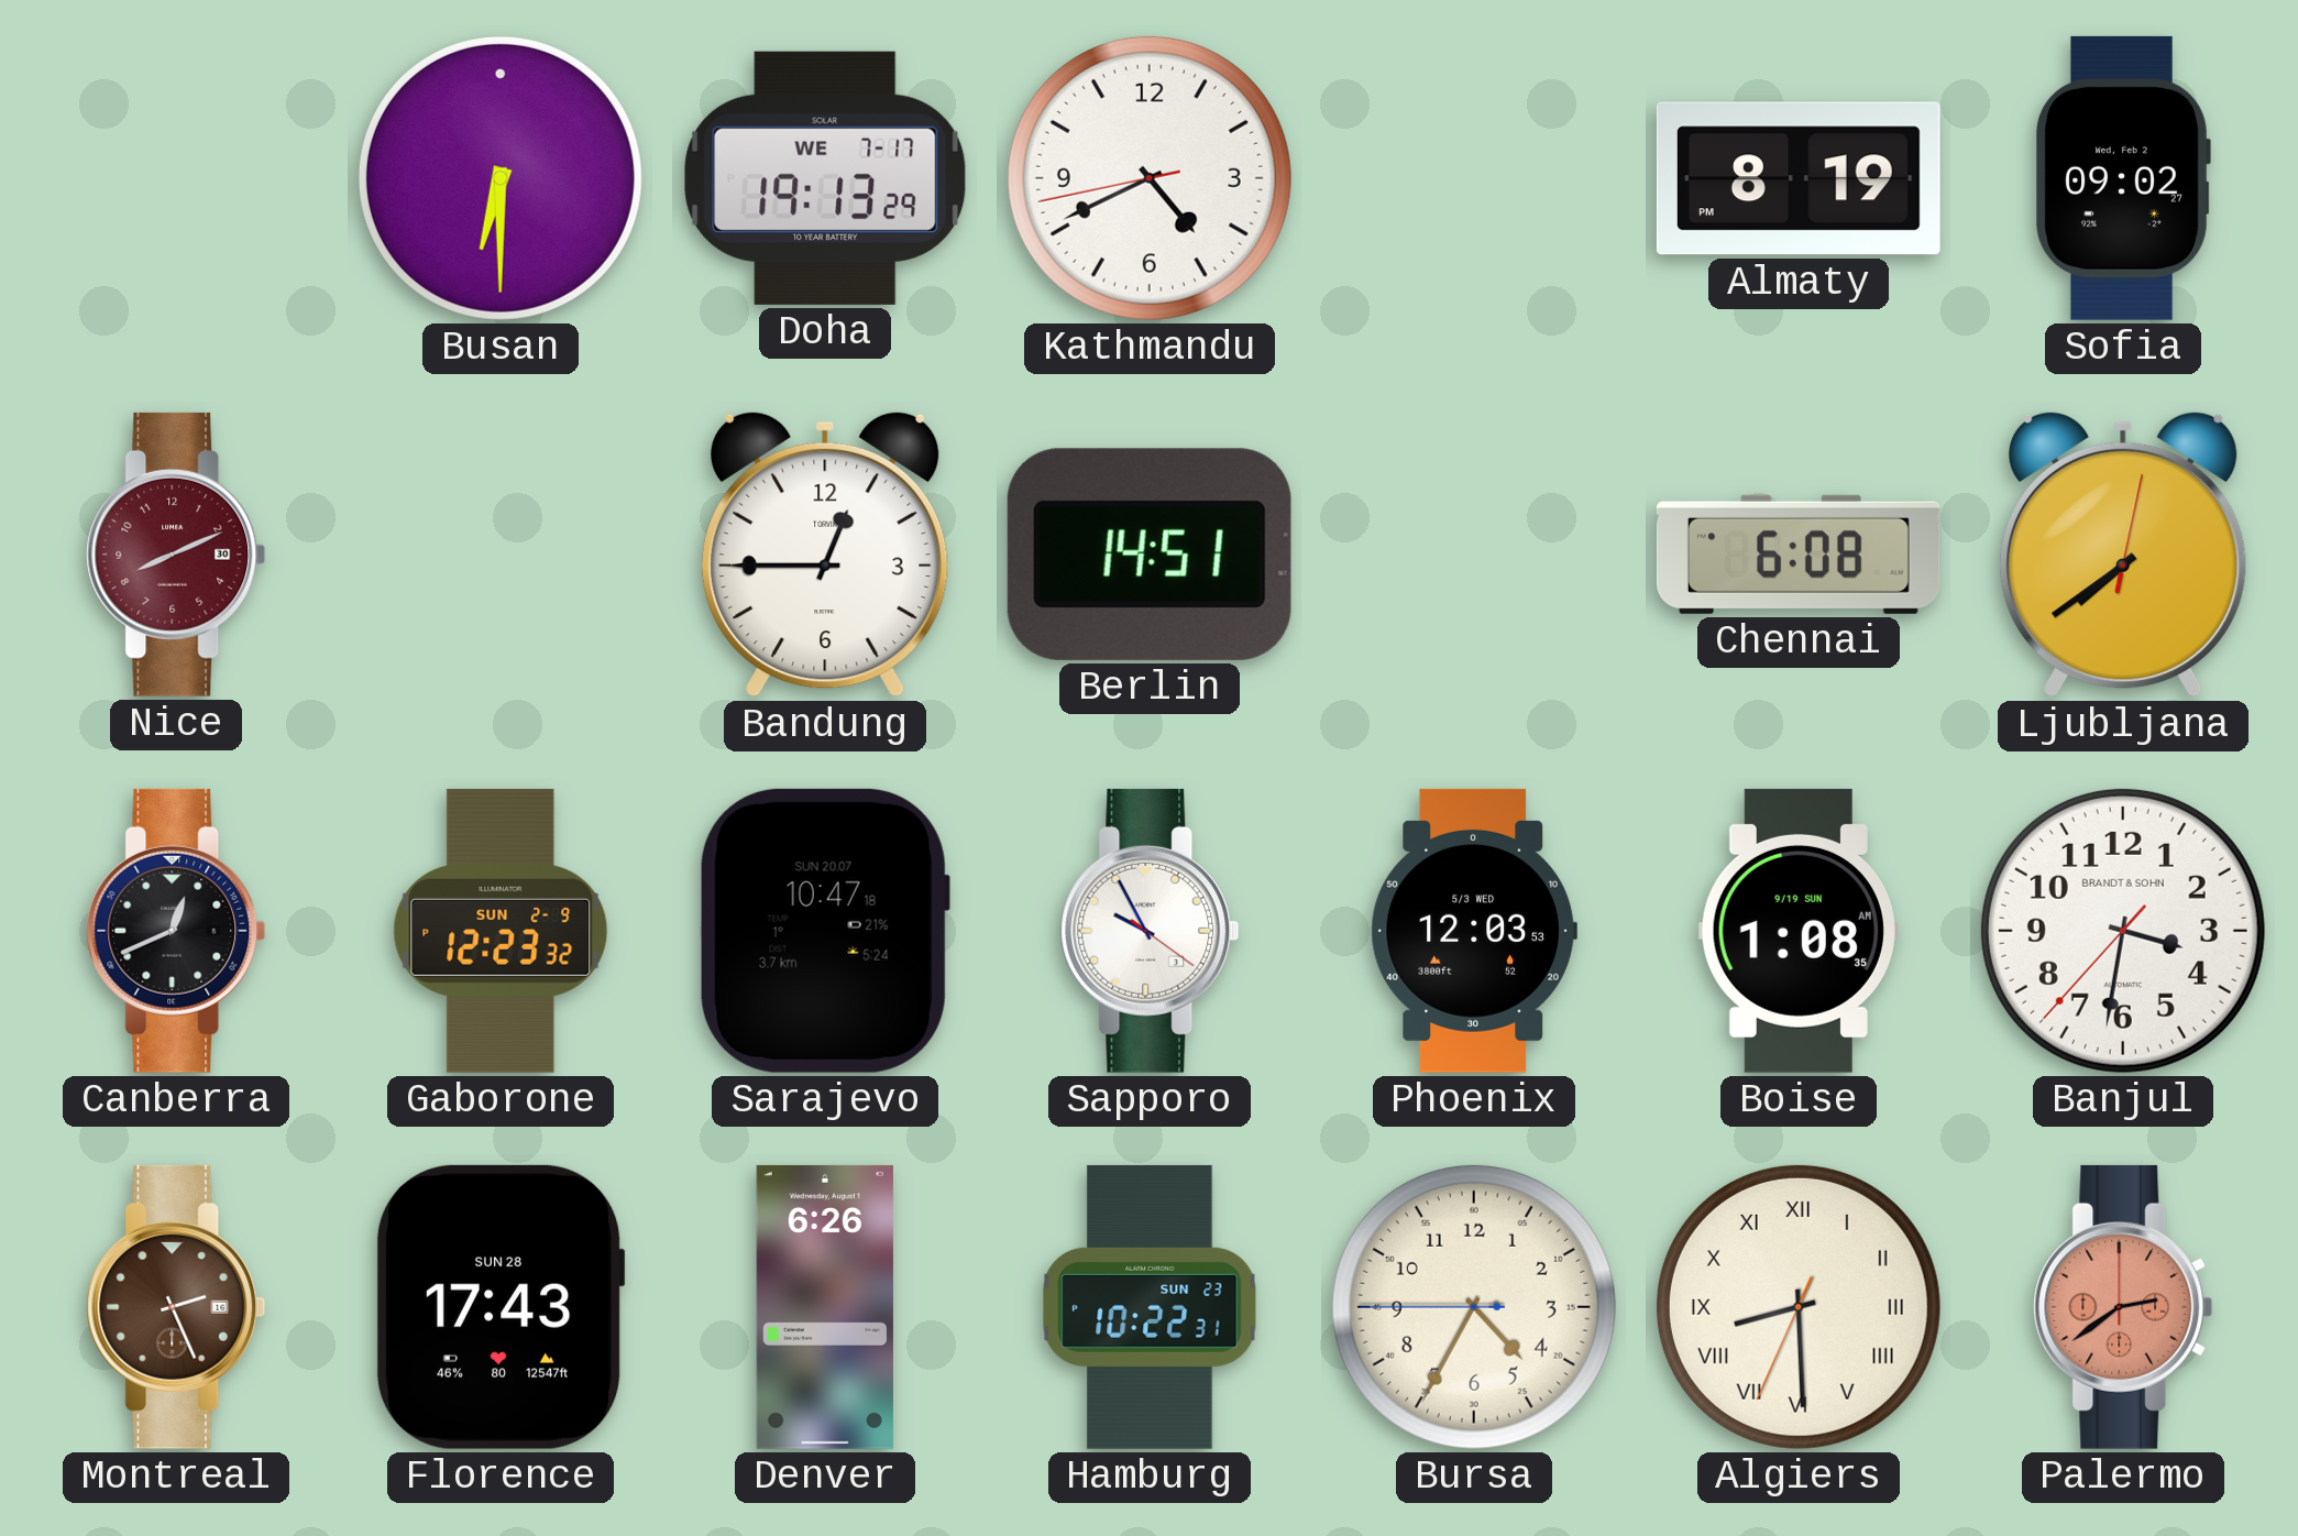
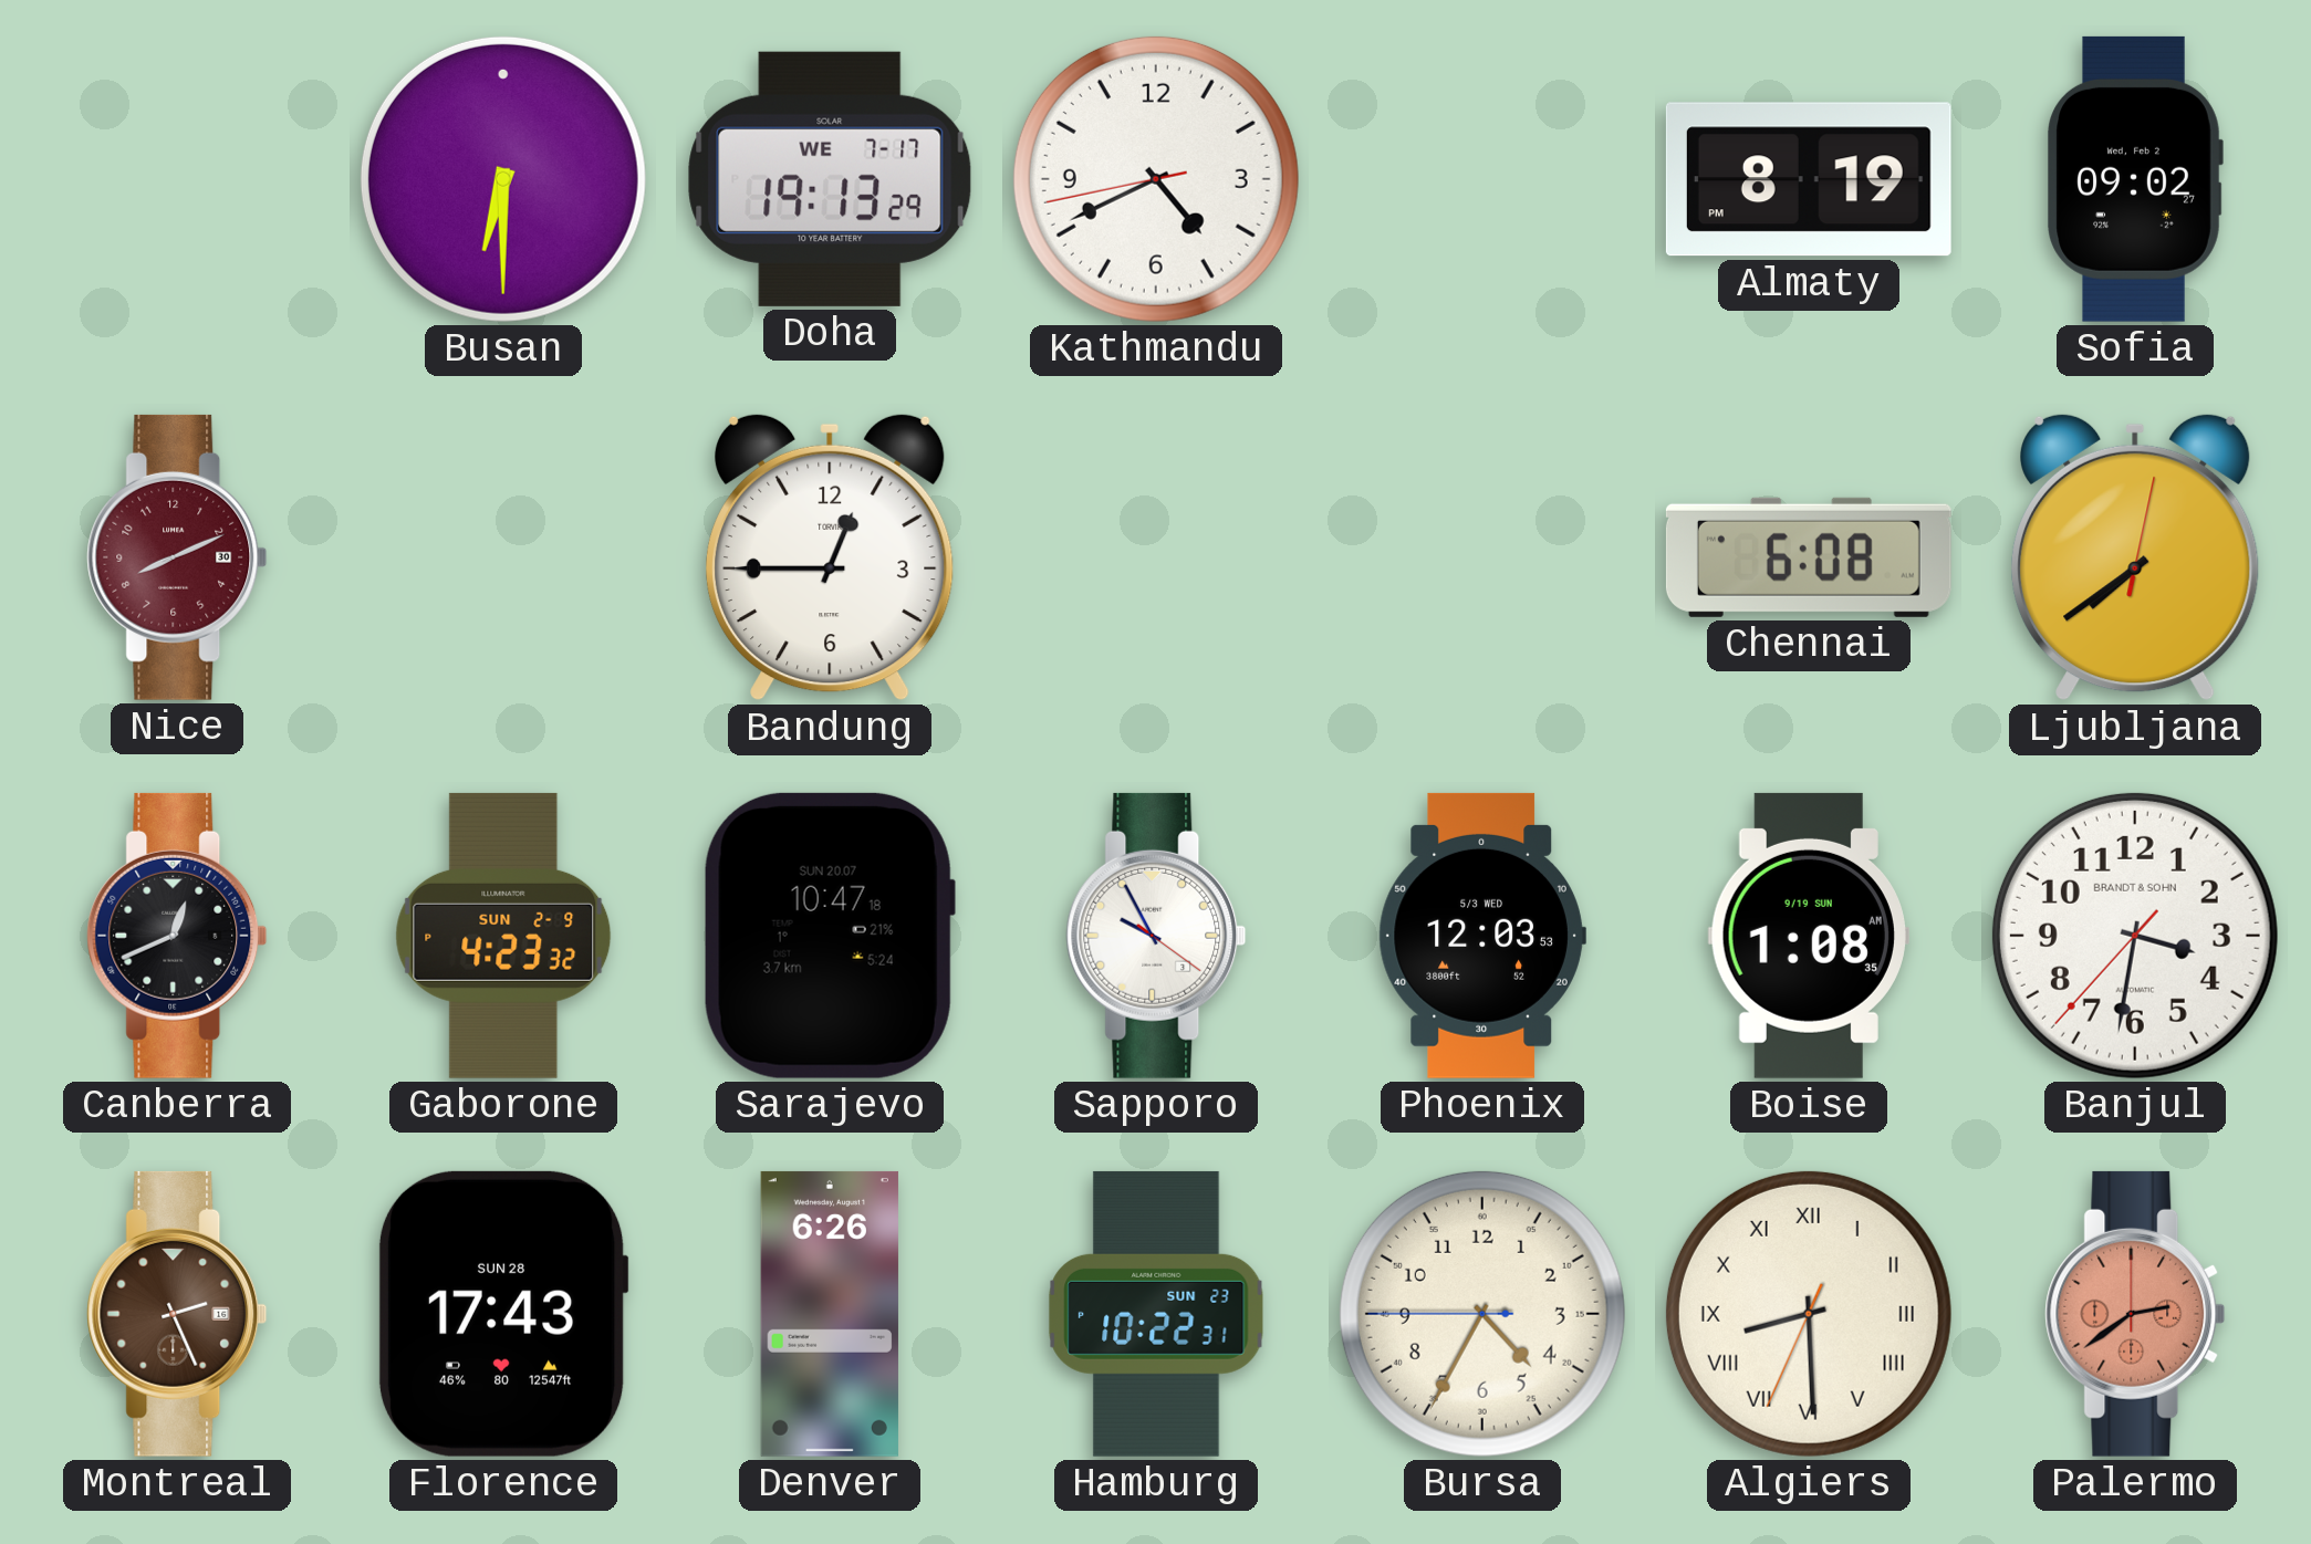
Berlin: 14:51 -> none (1150, 555)
Gaborone: 12:23 -> 4:23 (503, 936)
